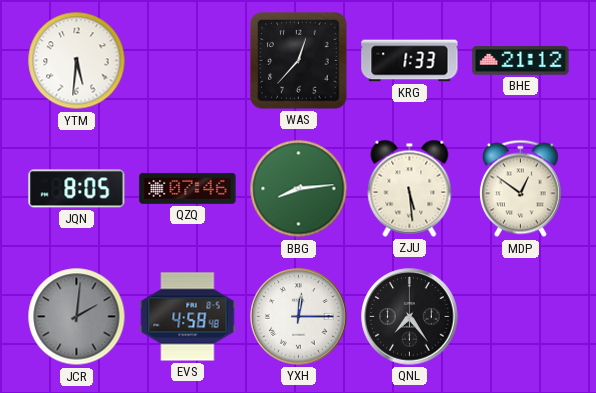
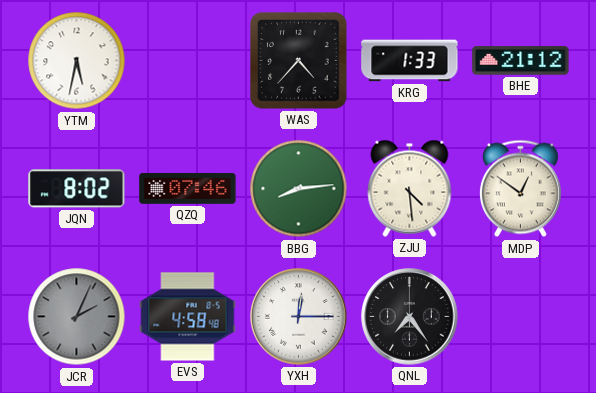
YTM: 5:31 -> 5:32 (77, 61)
WAS: 12:37 -> 4:37 (299, 61)
JQN: 8:05 -> 8:02 (77, 189)
ZJU: 5:29 -> 4:29 (410, 188)
JCR: 2:01 -> 2:04 (77, 317)
